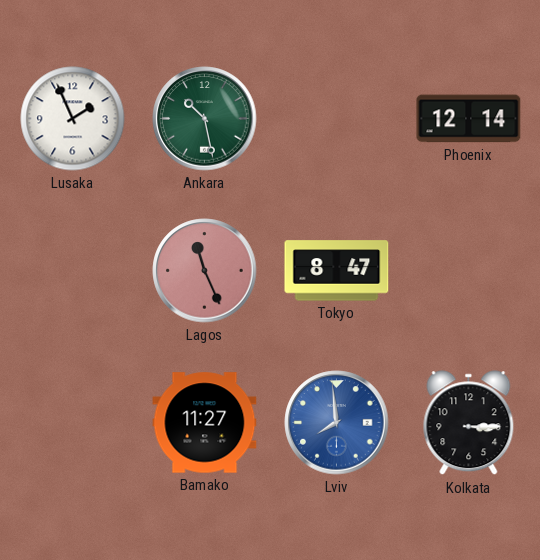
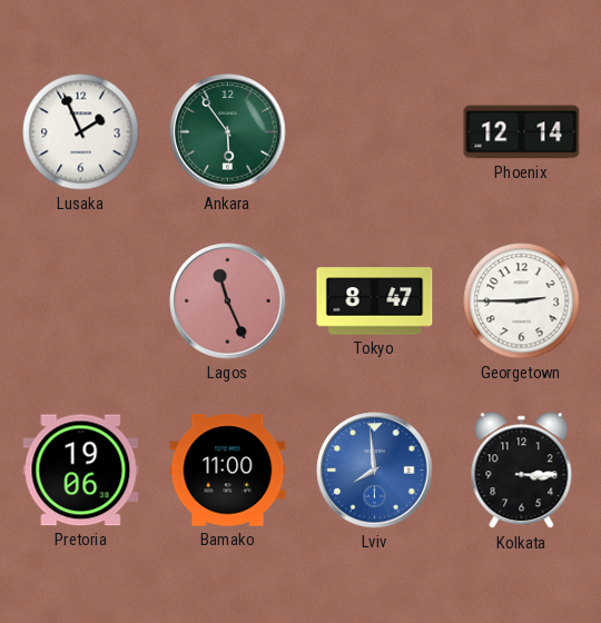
Ankara: 10:28 -> 5:54 (228, 132)
Georgetown: none -> 2:45 (522, 301)
Pretoria: none -> 19:06 (81, 471)
Bamako: 11:27 -> 11:00 (228, 471)
